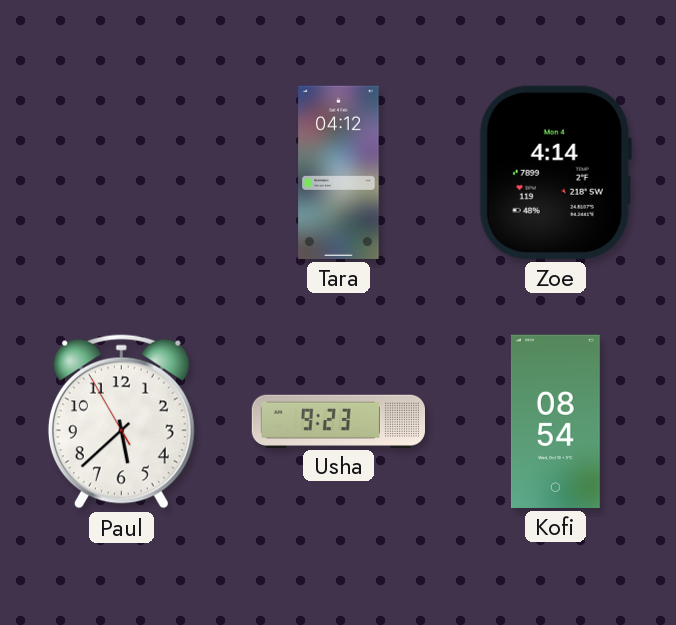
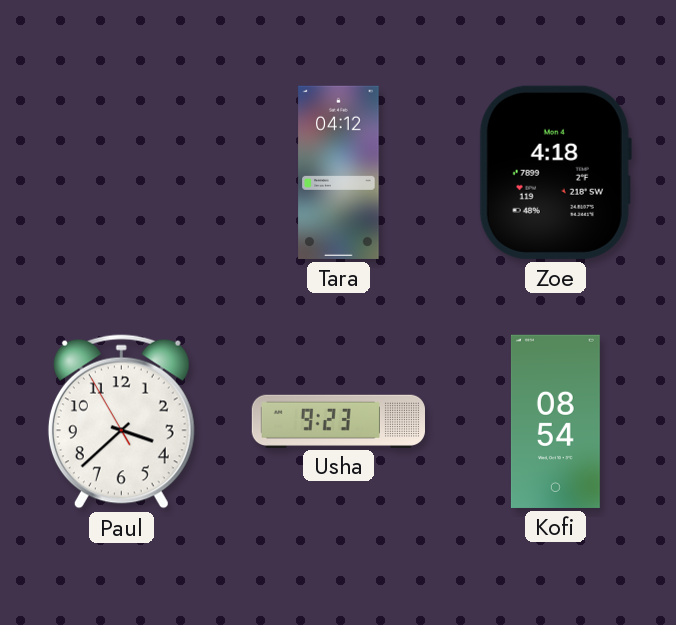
Zoe: 4:14 -> 4:18 (555, 172)
Paul: 5:37 -> 3:37 (121, 422)
